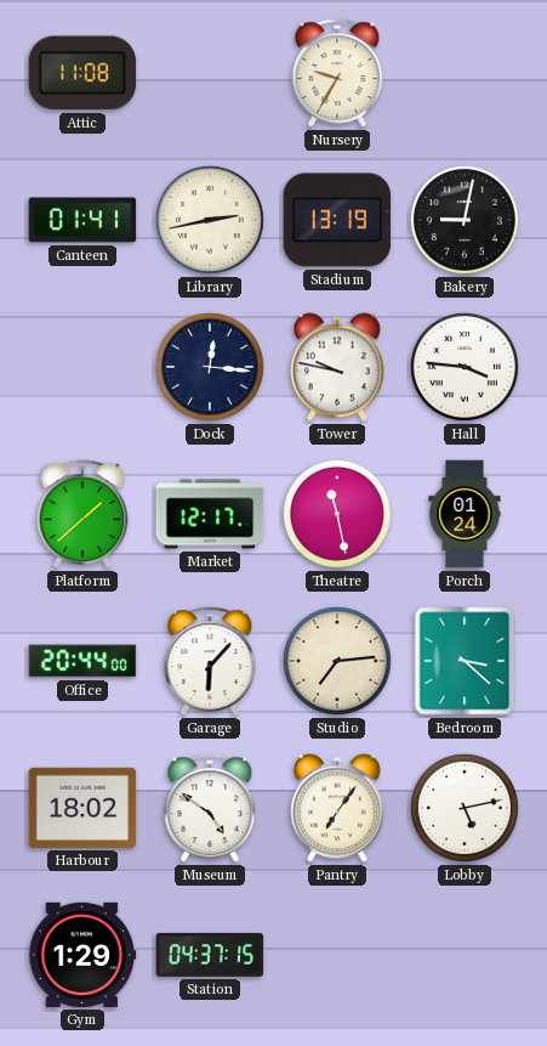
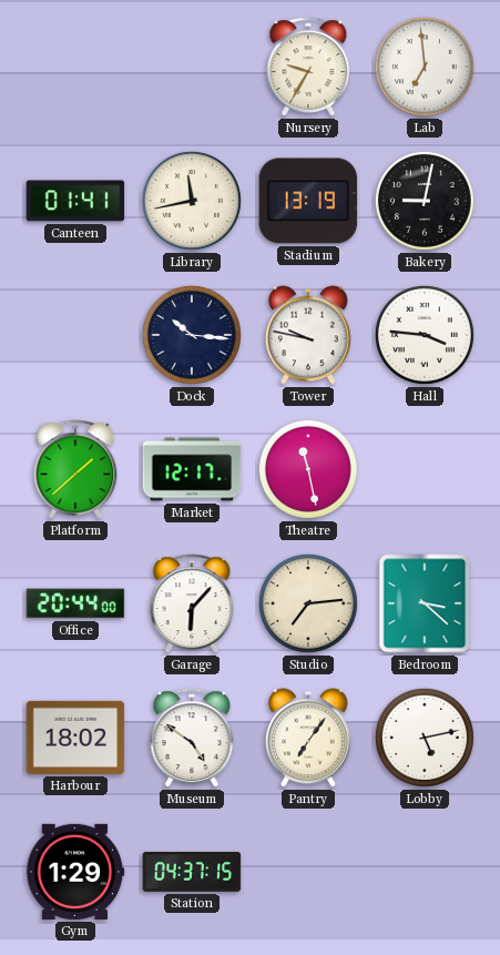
Attic: 11:08 -> none (82, 73)
Lab: none -> 6:59 (425, 67)
Library: 2:43 -> 11:43 (192, 201)
Dock: 12:16 -> 10:16 (192, 335)
Porch: 01:24 -> none (465, 514)
